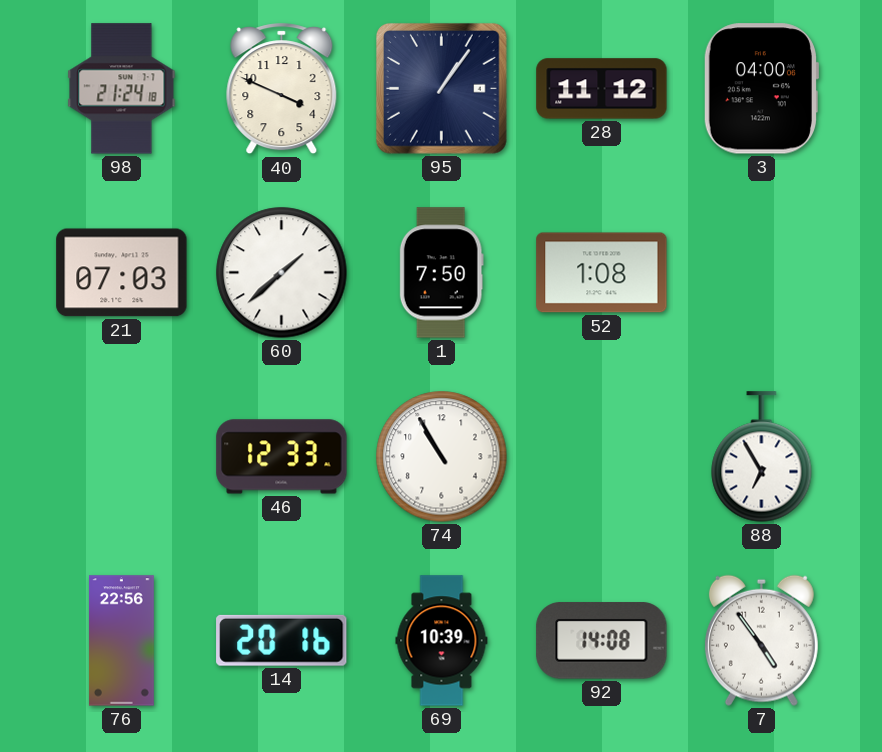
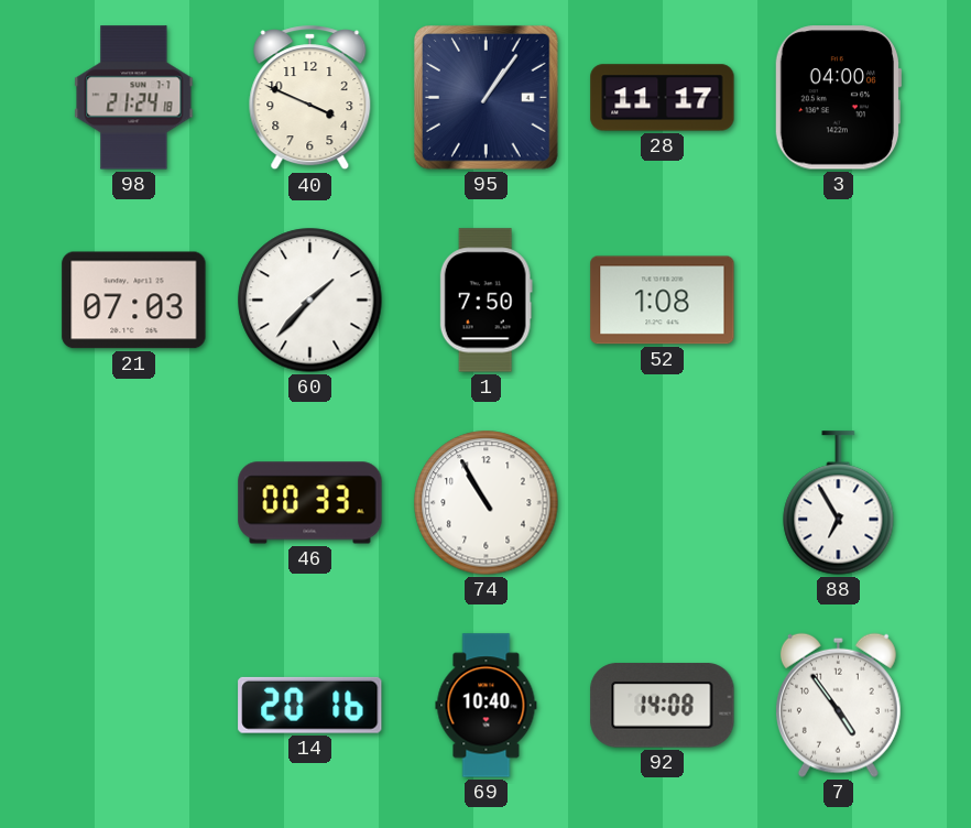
28: 11:12 -> 11:17 (663, 98)
60: 1:38 -> 1:37 (310, 301)
46: 12:33 -> 00:33 (310, 503)
76: 22:56 -> none (121, 641)
69: 10:39 -> 10:40 (487, 706)
